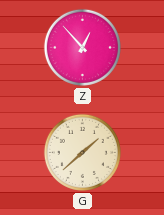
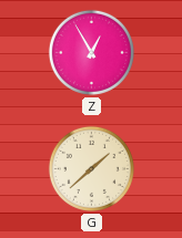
Z: 12:53 -> 12:55 (91, 52)
